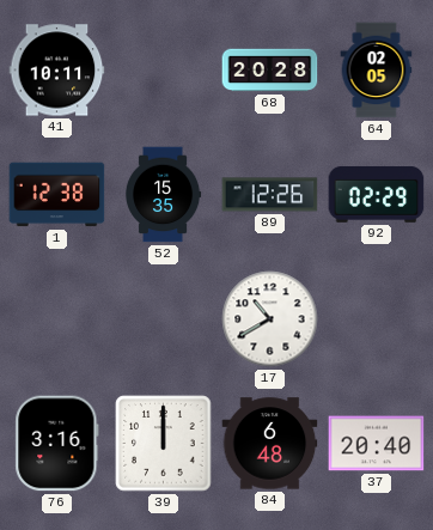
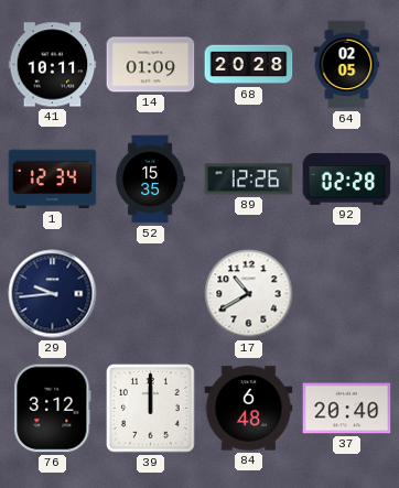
14: none -> 01:09 (151, 65)
1: 12:38 -> 12:34 (53, 180)
92: 02:29 -> 02:28 (347, 178)
29: none -> 9:44 (53, 294)
76: 3:16 -> 3:12 (53, 409)
